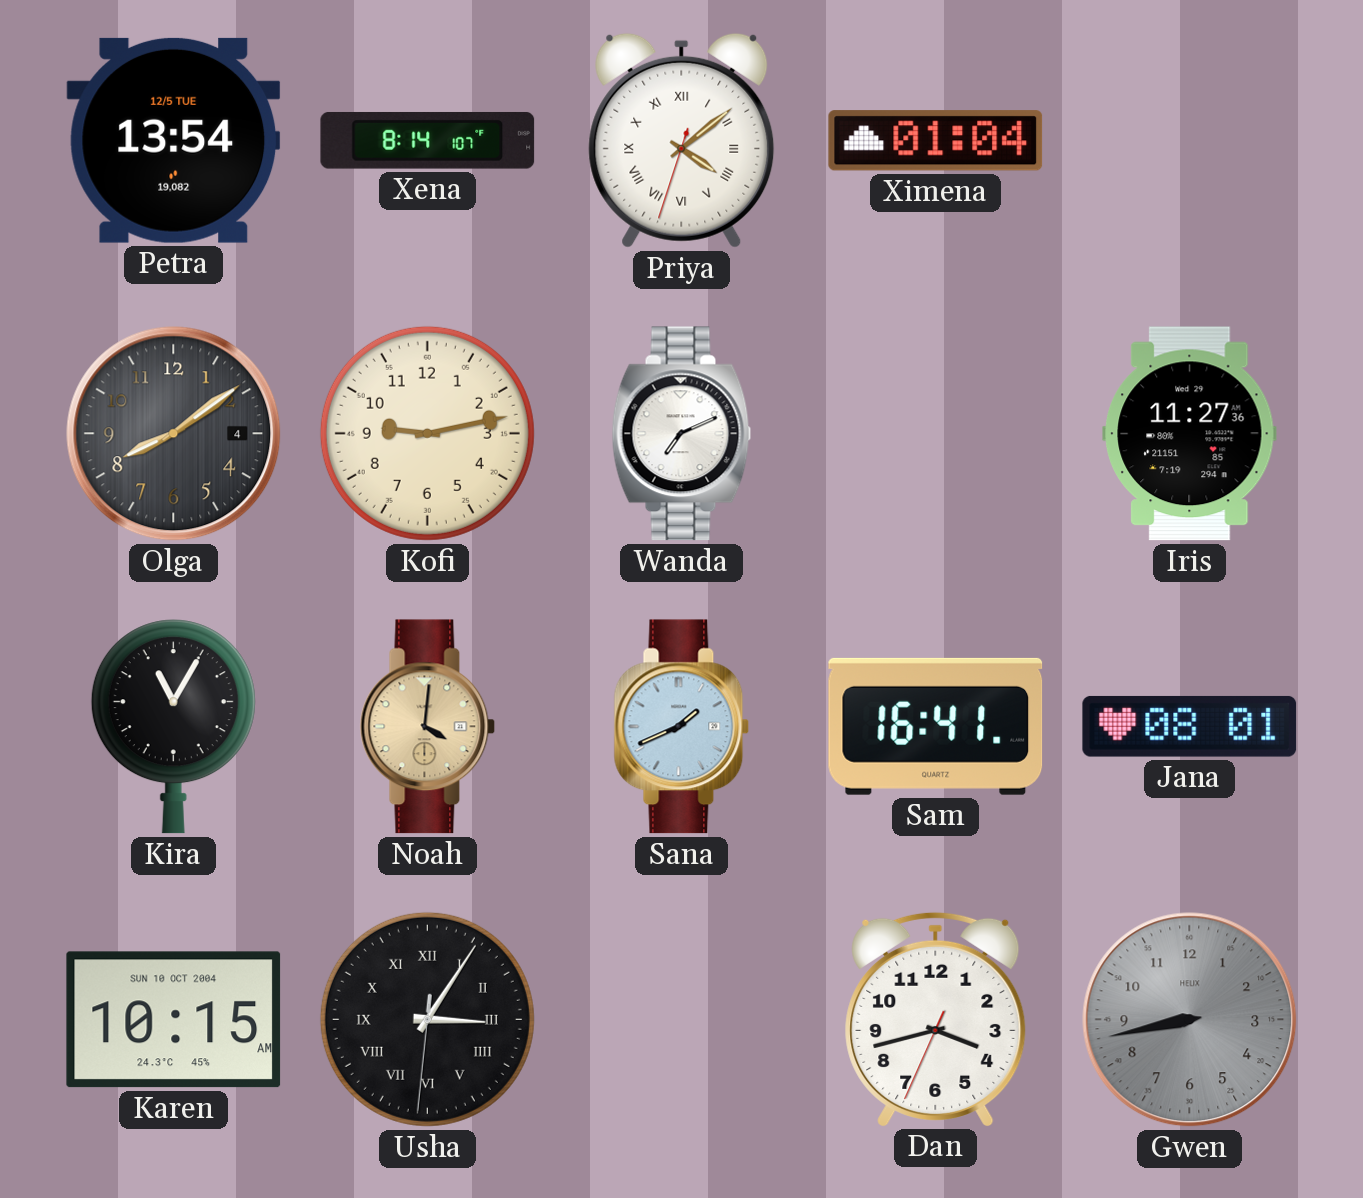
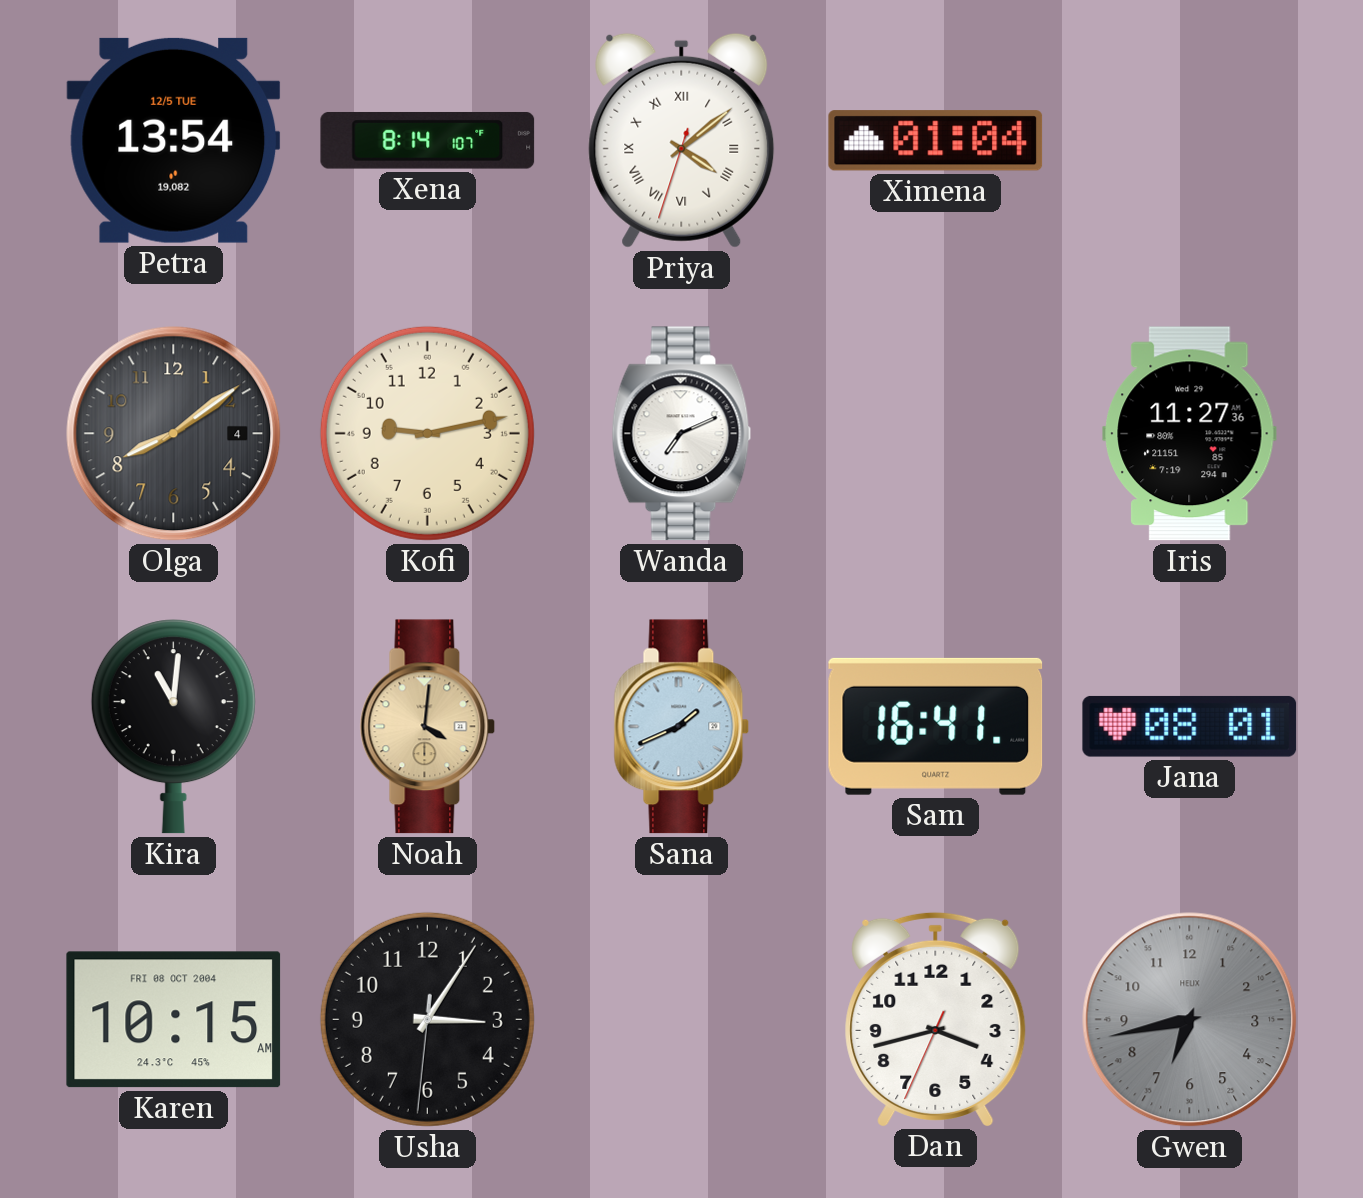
Kira: 11:05 -> 11:01 (173, 727)
Karen date: SUN 10 OCT 2004 -> FRI 08 OCT 2004 (174, 1020)
Usha numerals: Roman -> Arabic (427, 1019)
Gwen: 8:43 -> 6:43 (1190, 1020)
